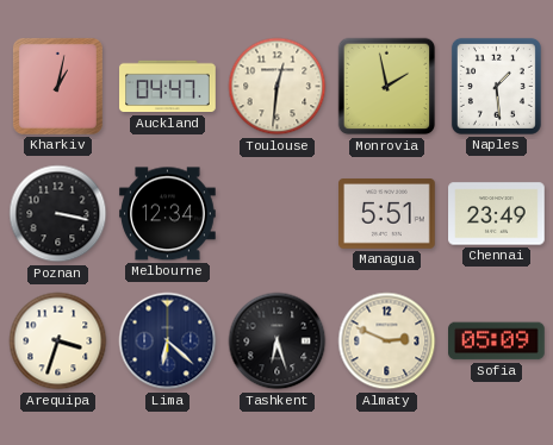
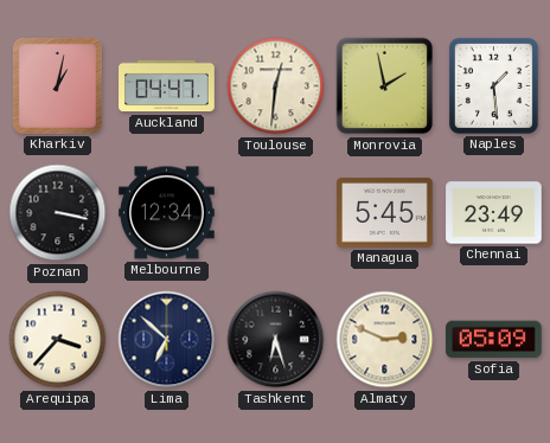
Managua: 5:51 -> 5:45 (385, 213)
Arequipa: 3:33 -> 3:37 (58, 340)
Lima: 6:22 -> 6:52 (167, 340)
